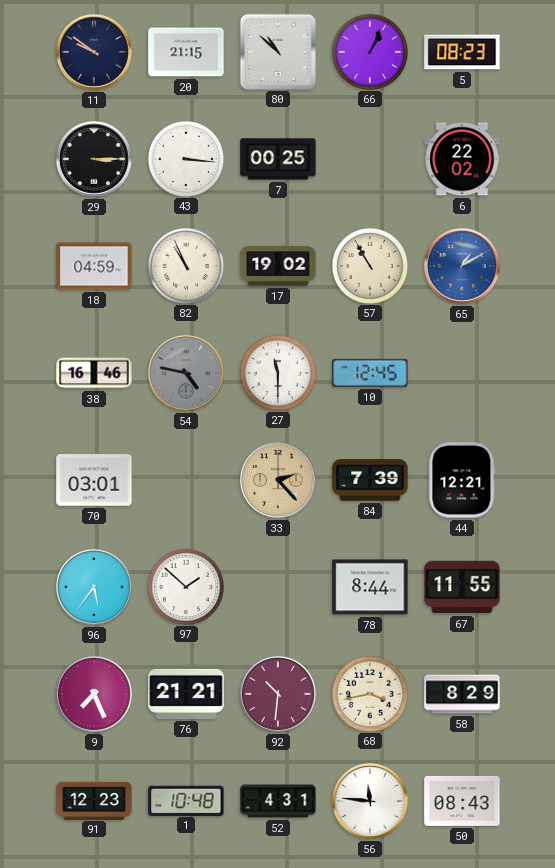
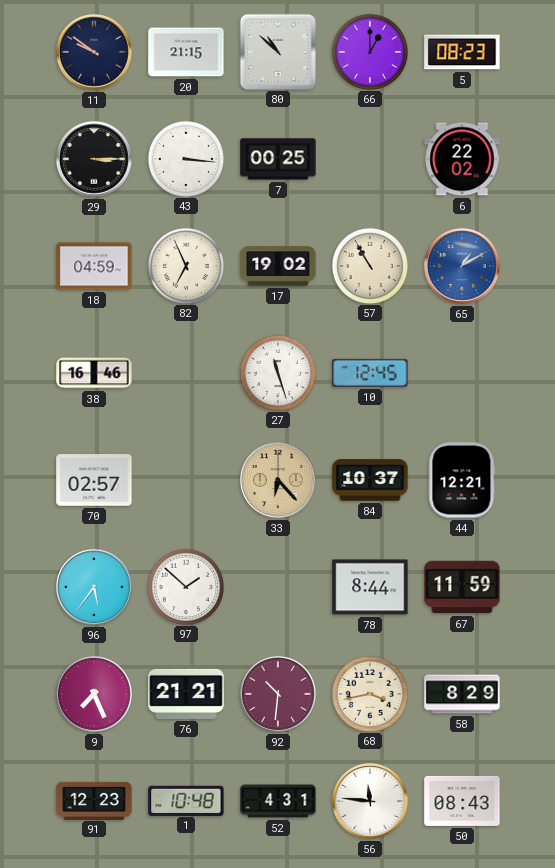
66: 1:04 -> 1:00 (369, 51)
82: 10:56 -> 6:56 (185, 265)
54: 4:47 -> none (186, 373)
27: 11:30 -> 11:27 (277, 372)
70: 03:01 -> 02:57 (94, 480)
33: 2:23 -> 6:23 (278, 480)
84: 7:39 -> 10:37 (370, 480)
67: 11:55 -> 11:59 (462, 587)
